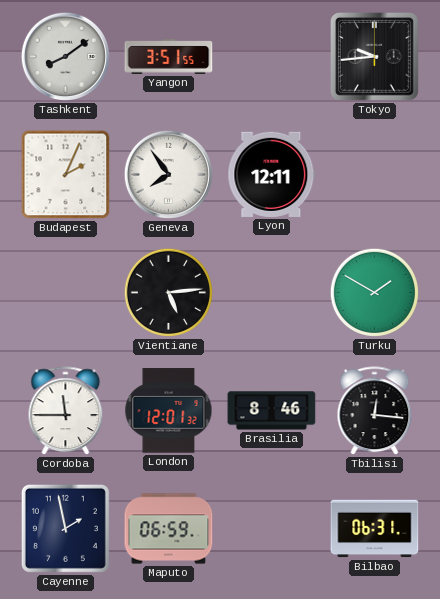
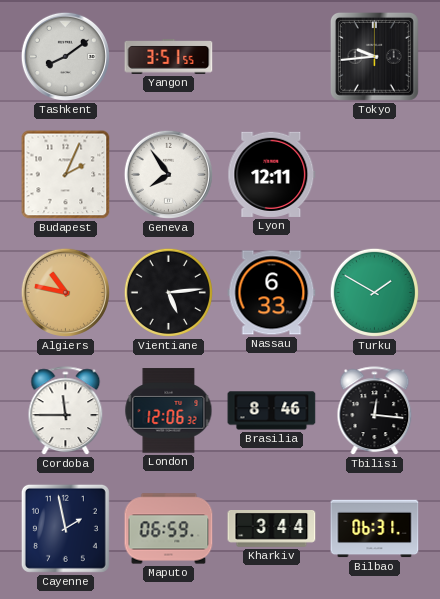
Algiers: none -> 10:47 (65, 292)
Nassau: none -> 6:33 (272, 293)
London: 12:01 -> 12:06 (169, 411)
Kharkiv: none -> 3:44 (272, 529)
